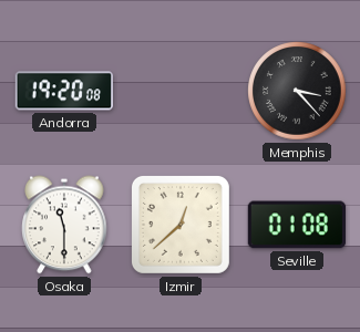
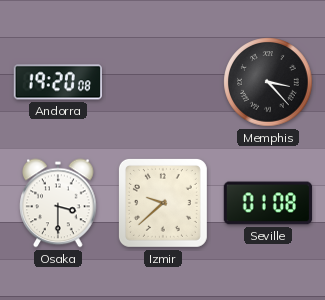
Osaka: 11:30 -> 3:30 (58, 203)
Izmir: 12:38 -> 9:38 (163, 203)
